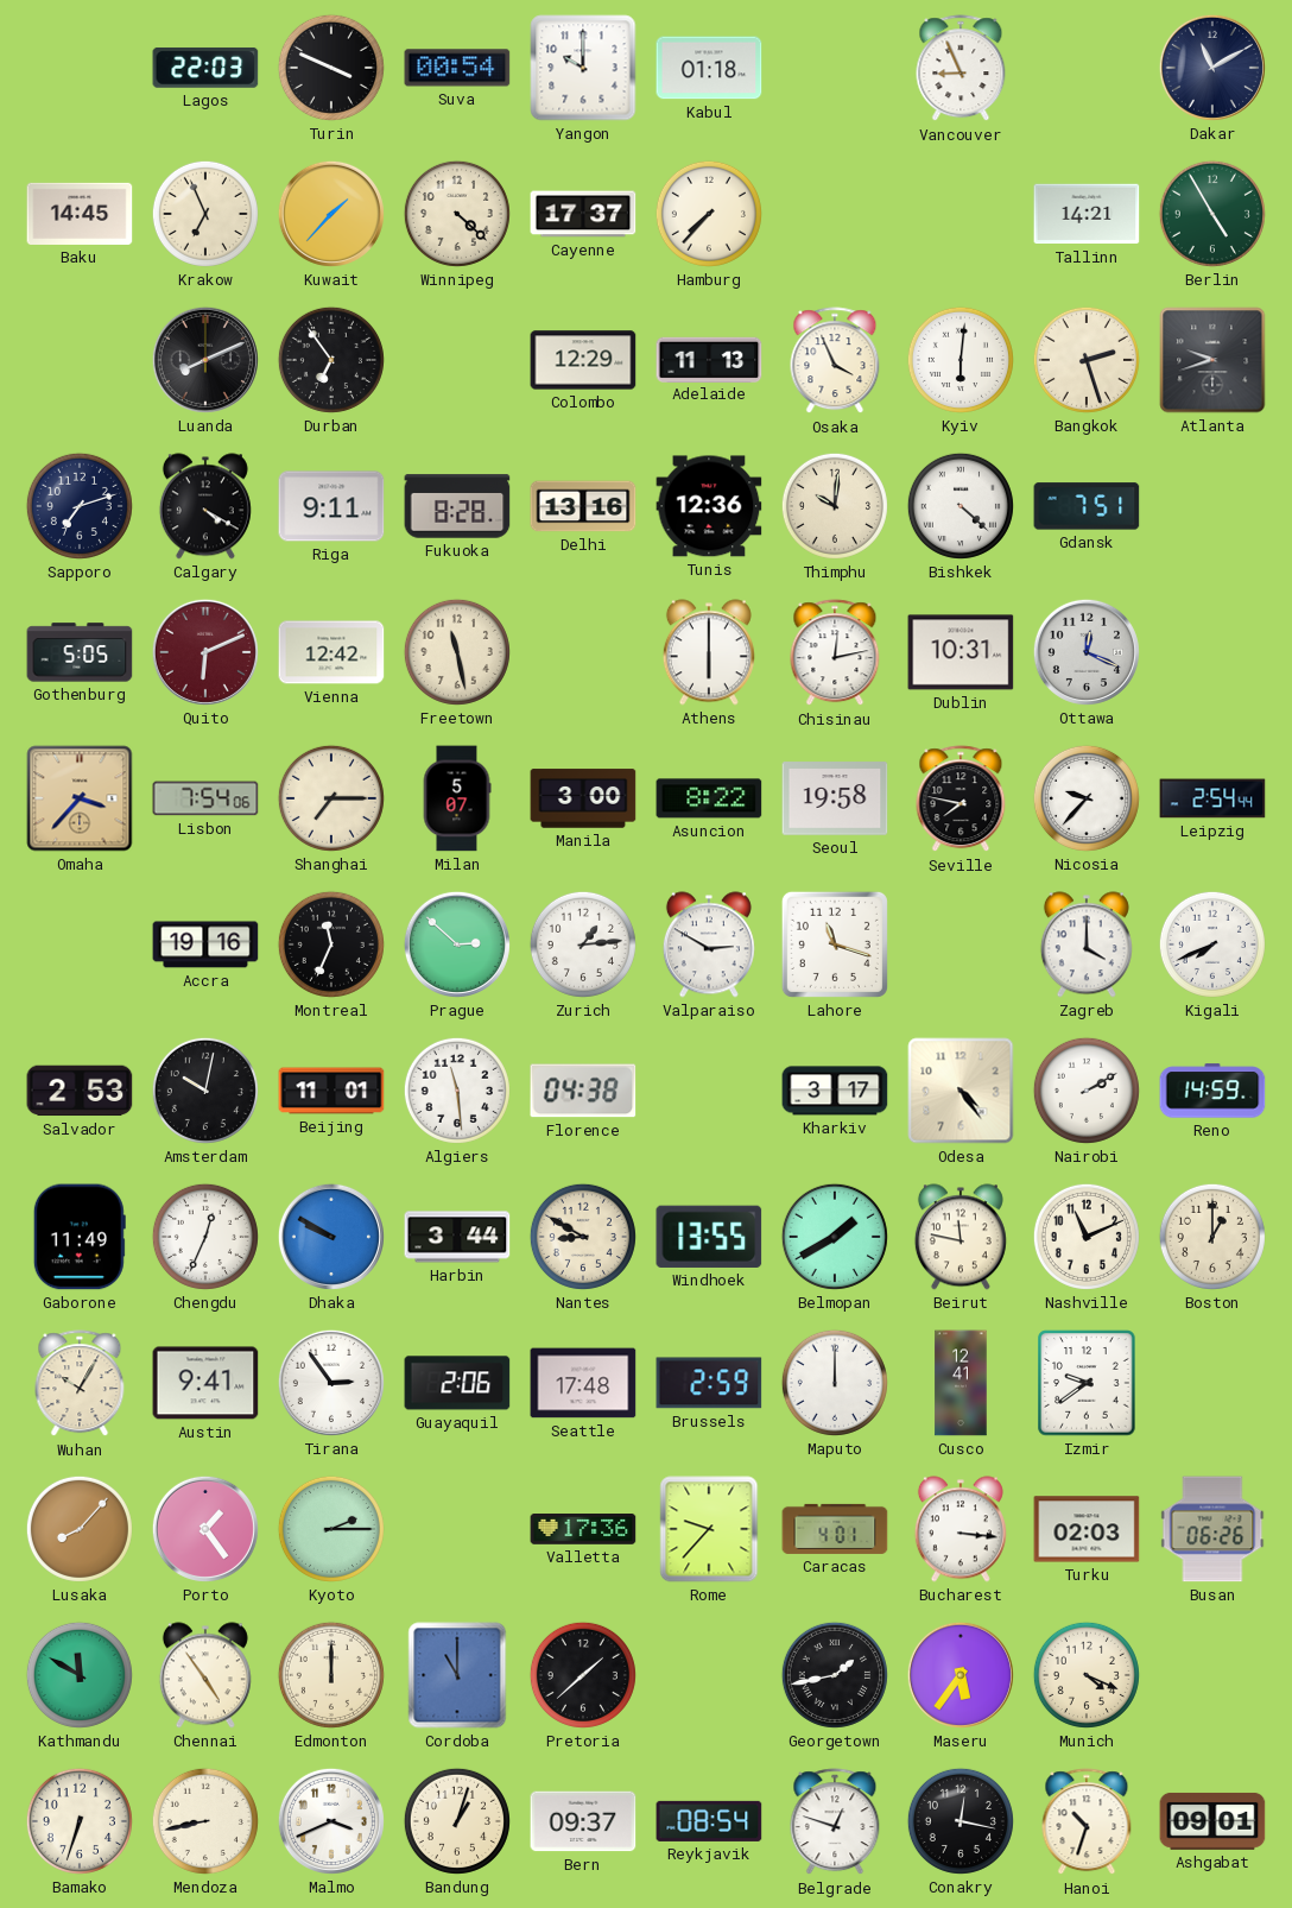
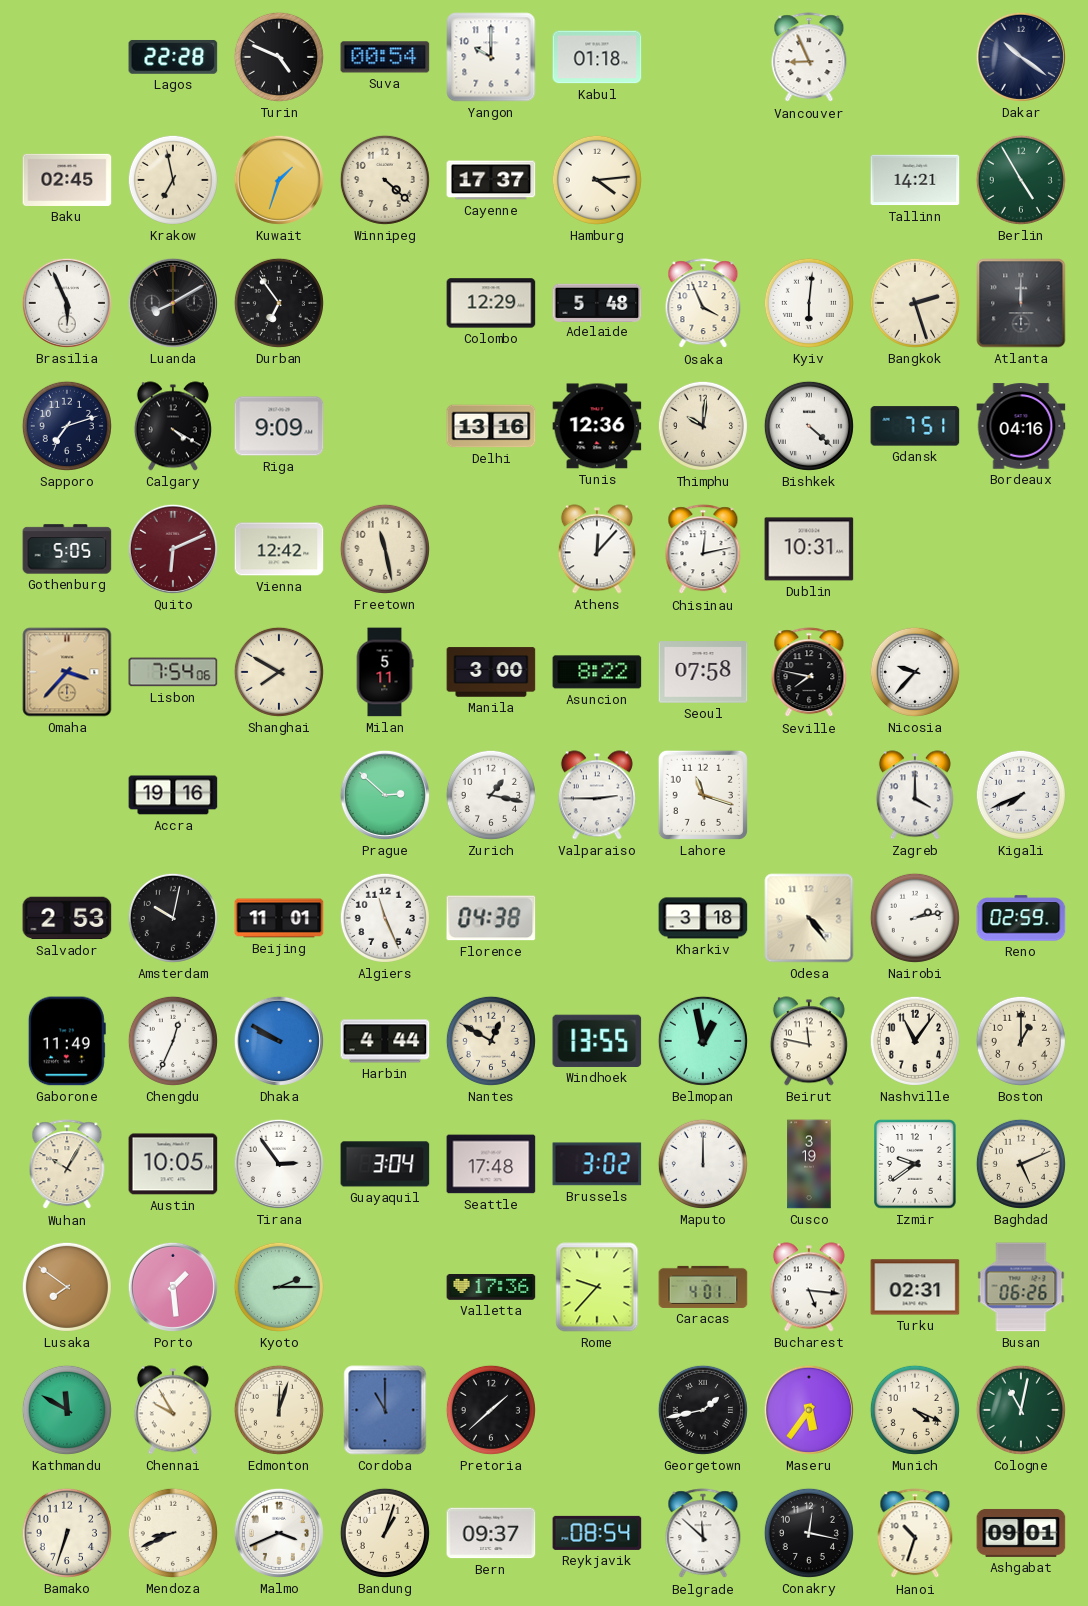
Lagos: 22:03 -> 22:28 (173, 57)
Turin: 3:49 -> 4:49 (279, 57)
Dakar: 11:10 -> 10:21 (1021, 57)
Baku: 14:45 -> 02:45 (67, 180)
Krakow: 6:56 -> 6:58 (173, 180)
Kuwait: 1:37 -> 1:33 (279, 180)
Hamburg: 7:37 -> 4:14 (597, 180)
Brasilia: none -> 5:56 (67, 303)
Luanda: 8:11 -> 8:10 (173, 303)
Adelaide: 11:13 -> 5:48 (597, 302)
Atlanta: 9:42 -> 12:00 (1021, 303)
Riga: 9:11 -> 9:09 (279, 426)
Fukuoka: 8:28 -> none (457, 506)
Bordeaux: none -> 04:16 (1021, 426)
Athens: 6:00 -> 12:07 (597, 549)
Ottawa: 12:19 -> none (1087, 652)
Shanghai: 7:15 -> 7:50 (279, 672)
Milan: 5:07 -> 5:11 (385, 672)
Seoul: 19:58 -> 07:58 (703, 672)
Leipzig: 2:54 -> none (1212, 798)
Montreal: 11:34 -> none (331, 944)
Zurich: 1:14 -> 1:17 (491, 795)
Valparaiso: 2:50 -> 2:45 (597, 795)
Algiers: 11:29 -> 11:26 (385, 918)
Kharkiv: 3:17 -> 3:18 (703, 918)
Nairobi: 2:10 -> 2:13 (915, 918)
Reno: 14:59 -> 02:59 (1021, 918)
Harbin: 3:44 -> 4:44 (385, 1041)
Nantes: 8:50 -> 12:50 (491, 1041)
Belmopan: 1:40 -> 12:58 (703, 1041)
Nashville: 11:11 -> 11:06 (915, 1041)
Austin: 9:41 -> 10:05 (173, 1164)
Guayaquil: 2:06 -> 3:04 (385, 1164)
Brussels: 2:59 -> 3:02 (597, 1164)
Cusco: 12:41 -> 3:19 (809, 1164)
Baghdad: none -> 5:11 (1021, 1164)
Lusaka: 8:07 -> 7:51 (67, 1287)
Porto: 1:24 -> 1:29 (173, 1287)
Bucharest: 3:16 -> 5:16 (809, 1287)
Turku: 02:03 -> 02:31 (915, 1287)
Chennai: 4:54 -> 9:55 (173, 1410)
Edmonton: 12:00 -> 12:03 (279, 1410)
Cologne: none -> 11:02 (1021, 1410)
Mendoza: 8:43 -> 8:41 (173, 1533)
Belgrade: 12:48 -> 11:52 (703, 1534)
